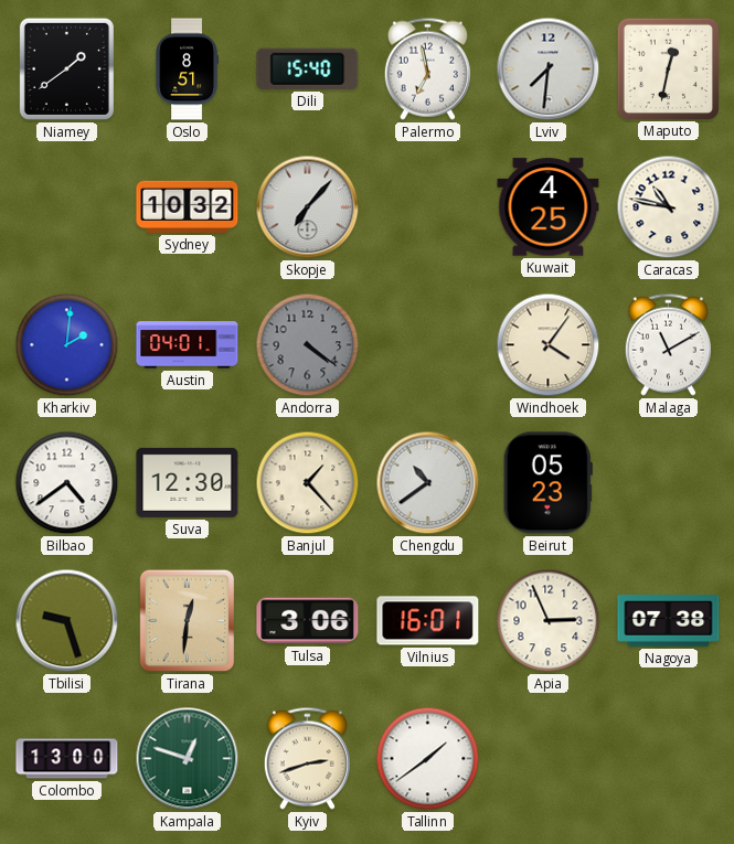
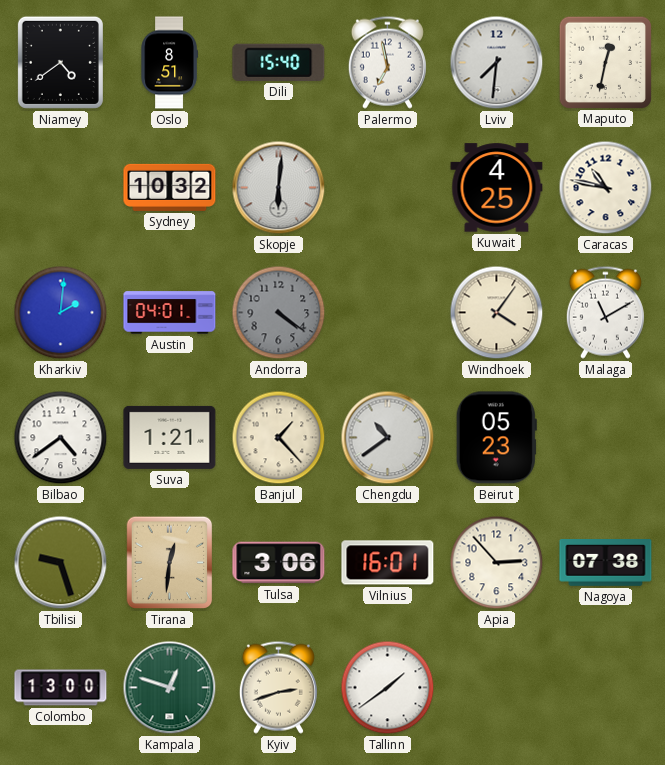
Niamey: 1:39 -> 4:39 (60, 62)
Skopje: 7:07 -> 6:01 (279, 188)
Suva: 12:30 -> 1:21 (170, 437)
Apia: 2:56 -> 2:53 (497, 563)
